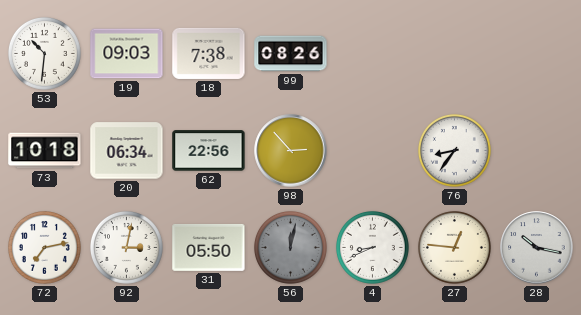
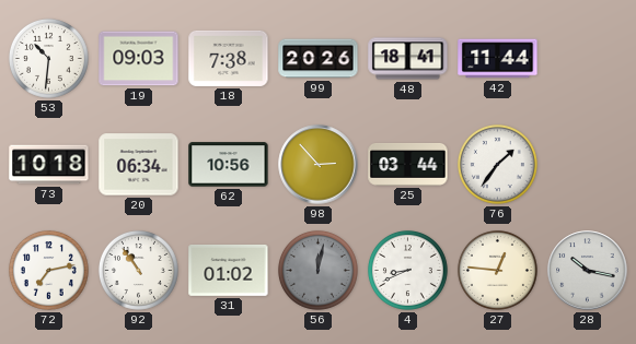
99: 08:26 -> 20:26 (319, 59)
48: none -> 18:41 (408, 59)
42: none -> 11:44 (498, 59)
62: 22:56 -> 10:56 (229, 165)
25: none -> 03:44 (408, 164)
76: 8:36 -> 1:36 (497, 164)
92: 3:02 -> 10:54 (138, 270)
31: 05:50 -> 01:02 (229, 270)
